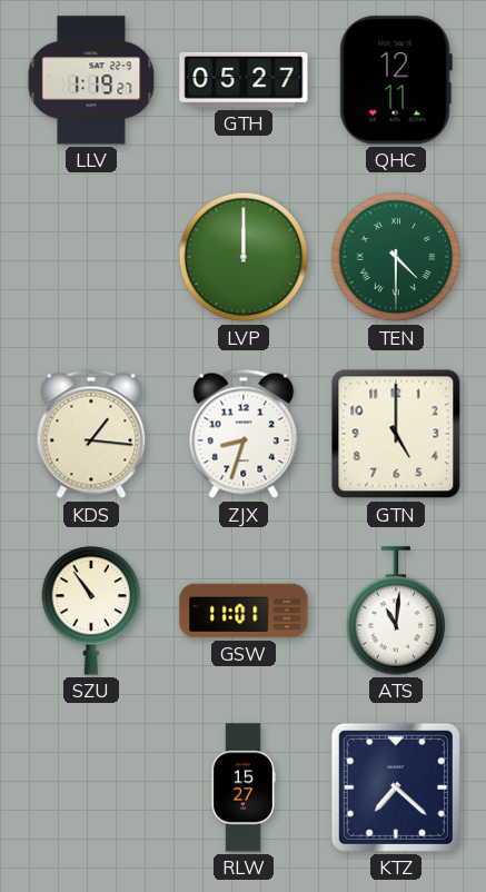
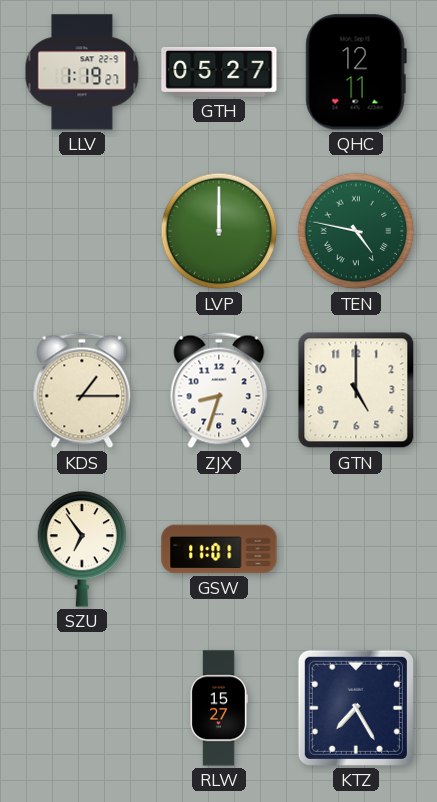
TEN: 4:30 -> 4:47 (356, 231)
KDS: 1:16 -> 1:15 (82, 390)
SZU: 10:54 -> 6:54 (82, 549)
ATS: 11:01 -> none (396, 611)
KTZ: 7:22 -> 7:25 (356, 708)
